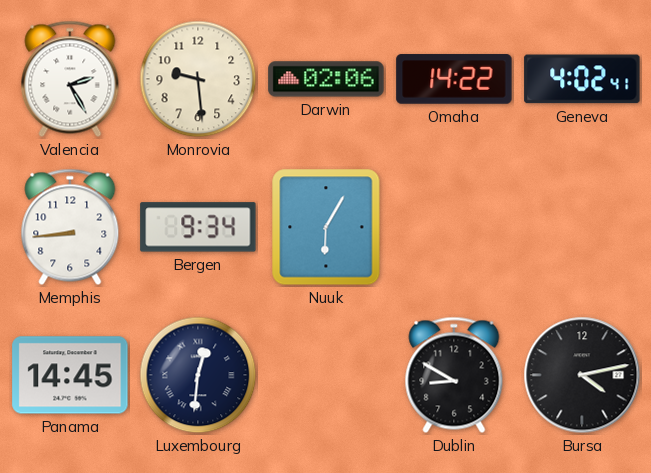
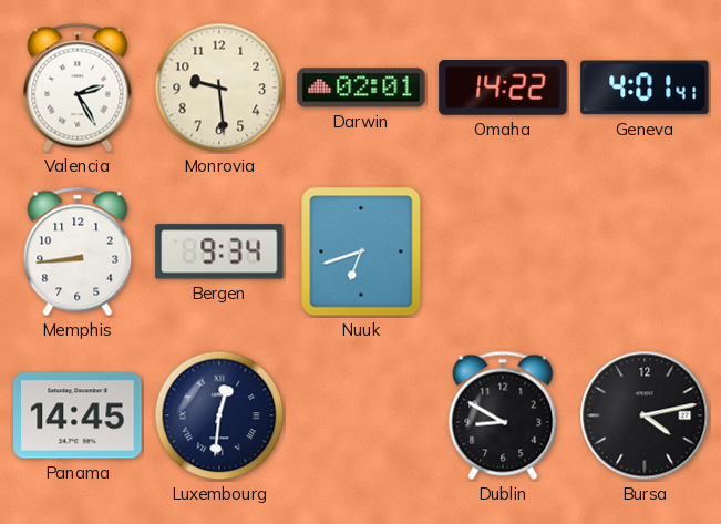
Darwin: 02:06 -> 02:01 (361, 88)
Geneva: 4:02 -> 4:01 (645, 88)
Nuuk: 6:05 -> 6:42 (361, 251)
